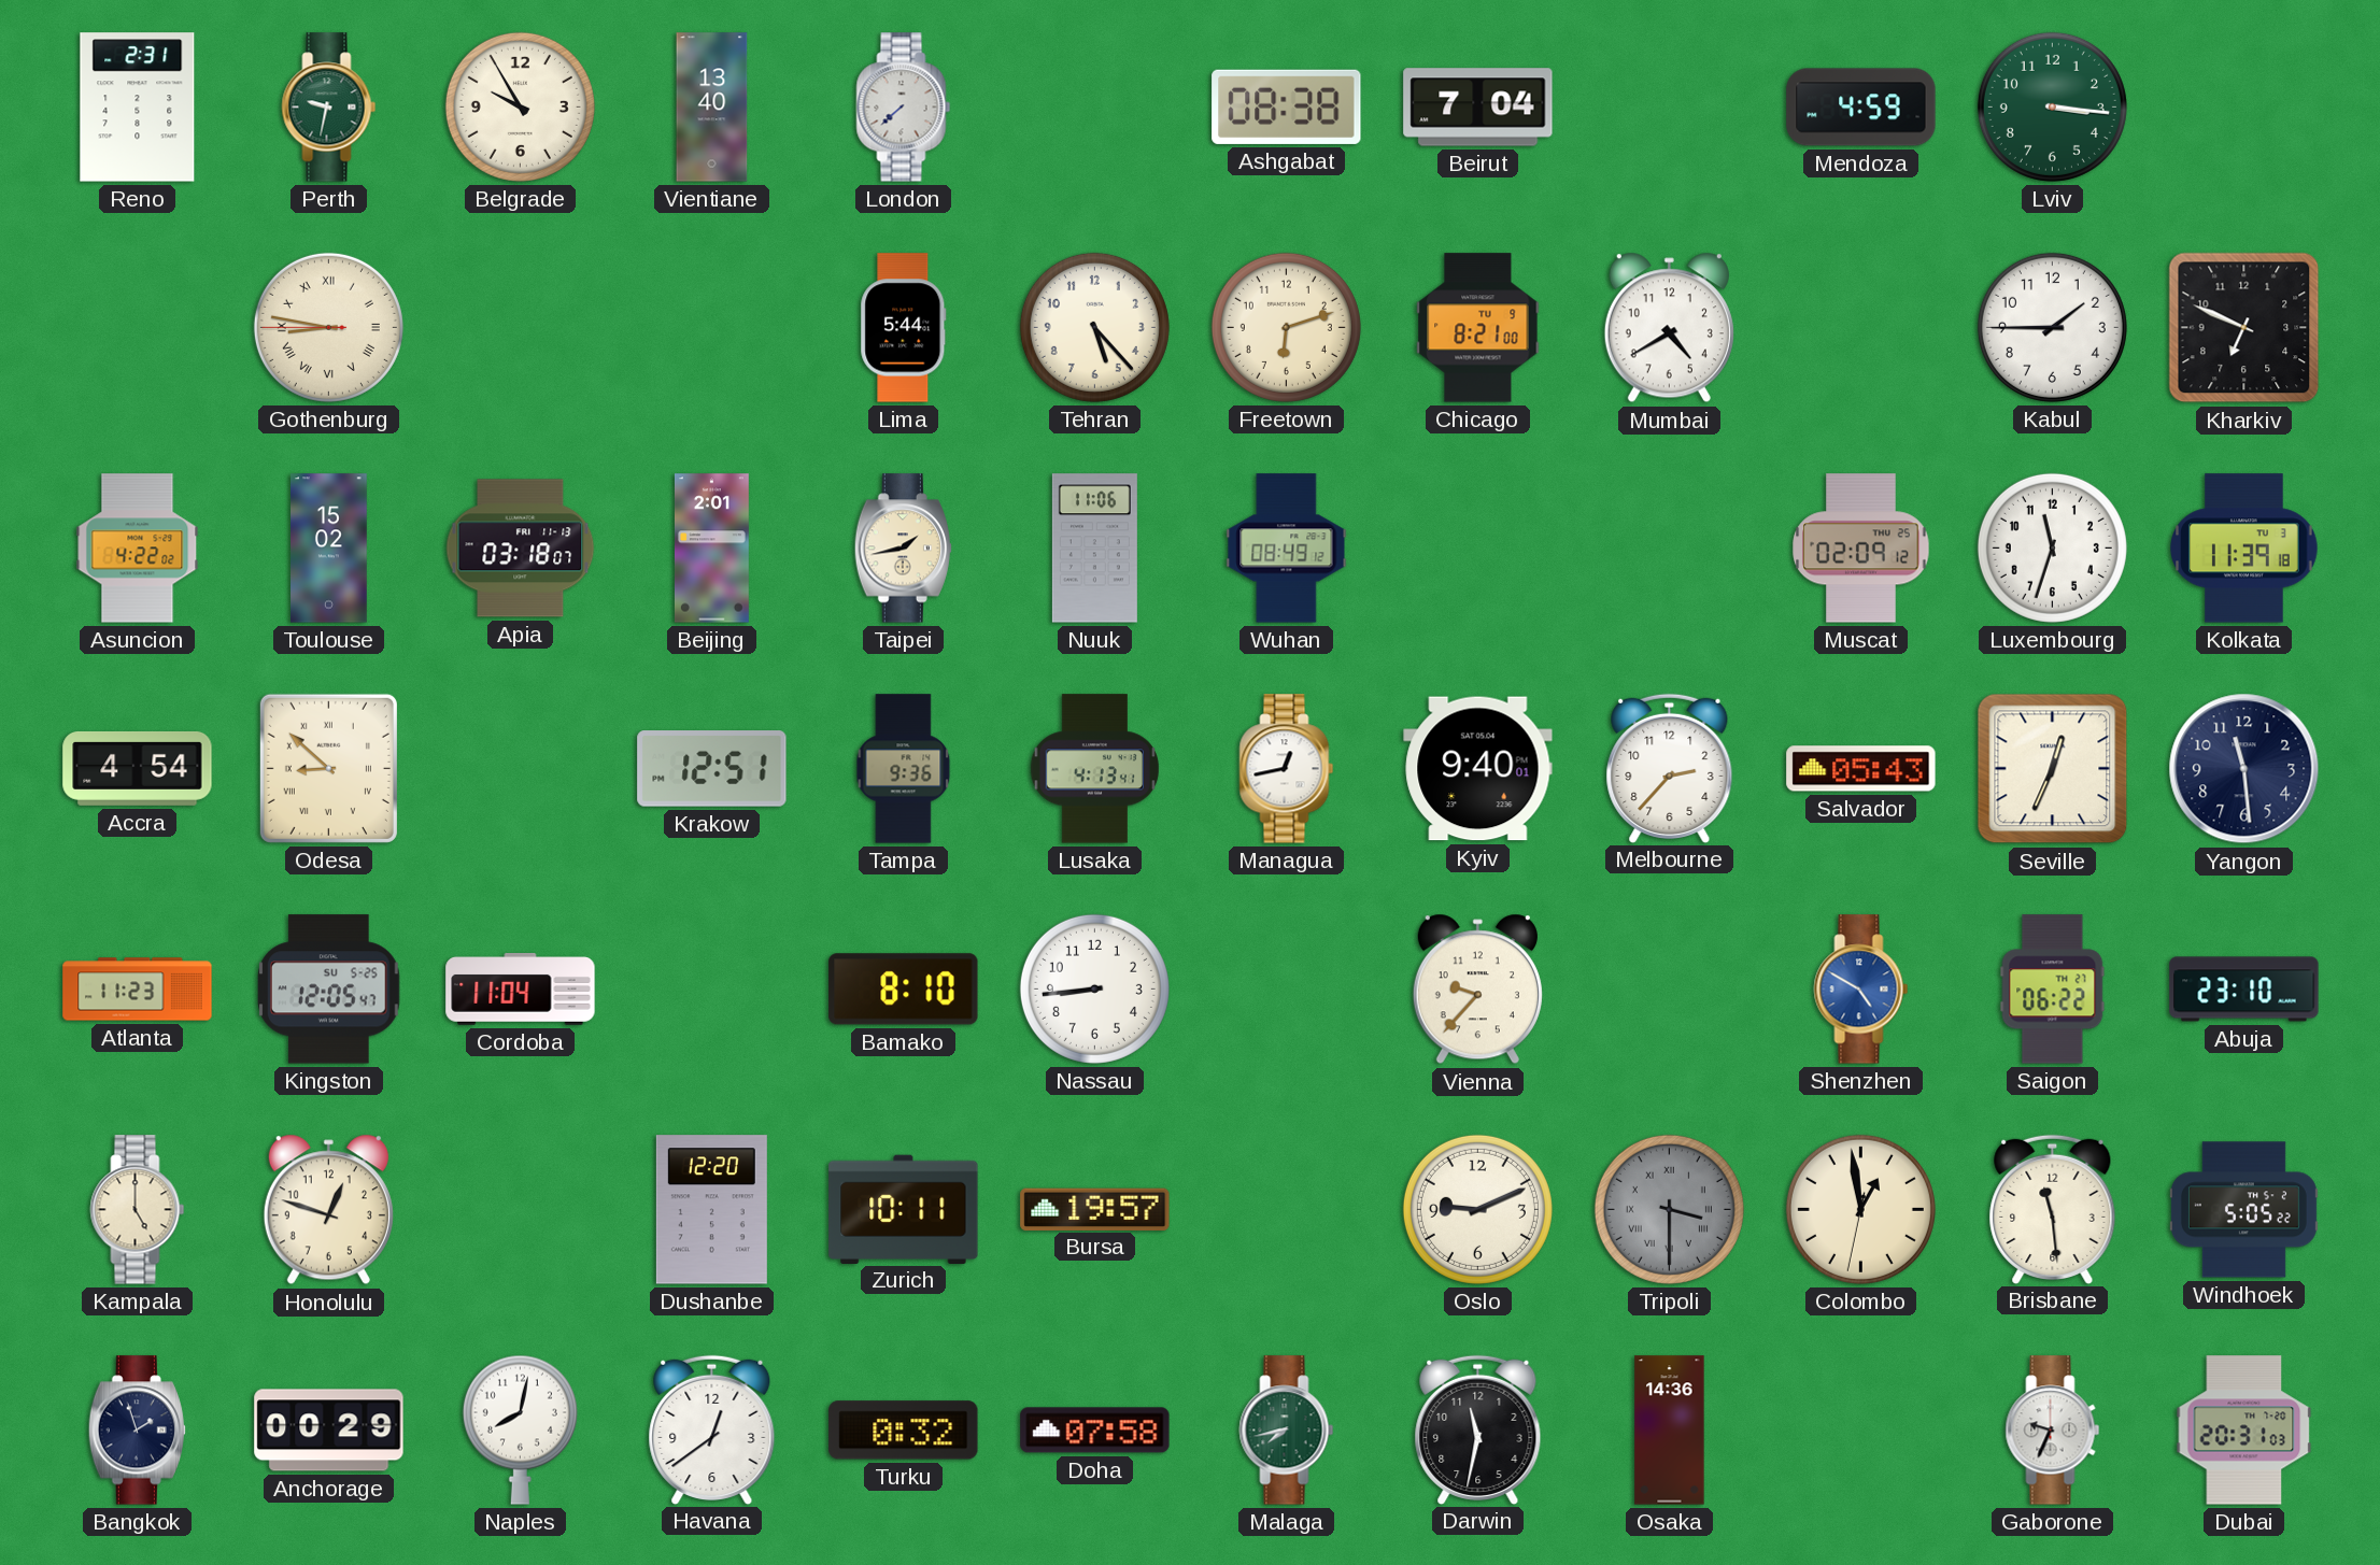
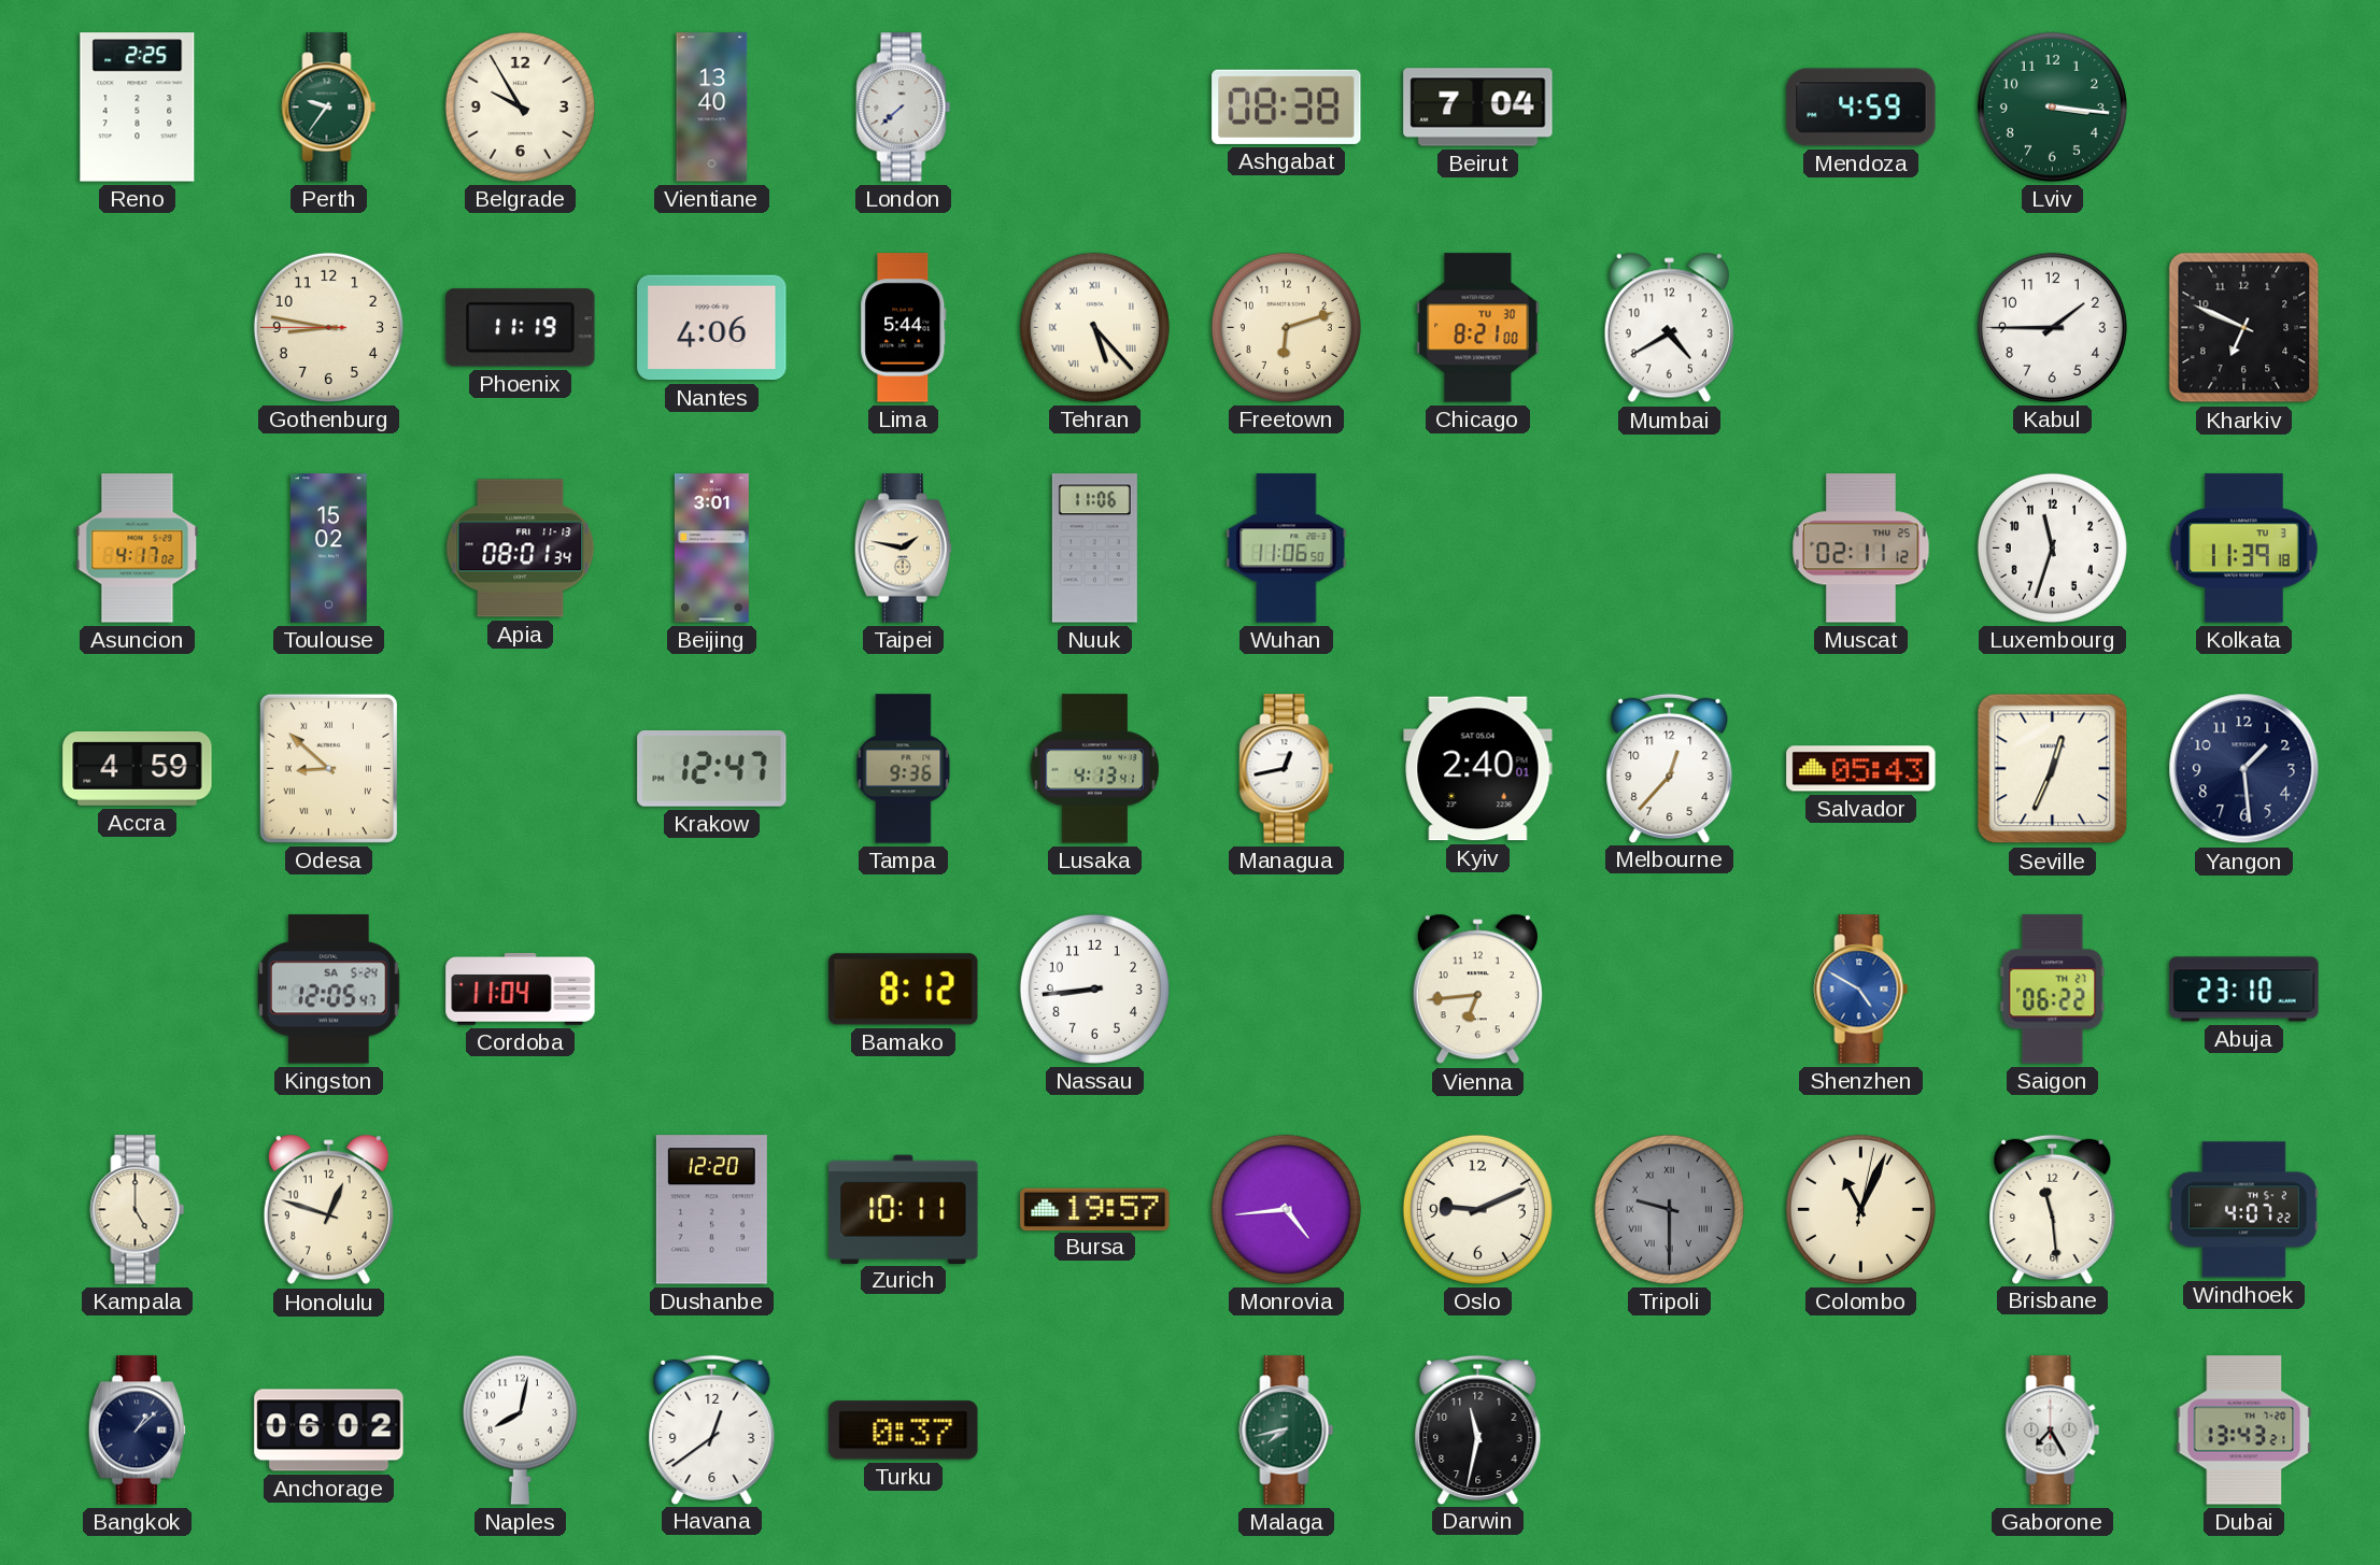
Reno: 2:31 -> 2:25 (138, 108)
Perth: 9:32 -> 9:36 (329, 108)
Gothenburg numerals: Roman -> Arabic (328, 327)
Phoenix: none -> 11:19 (521, 328)
Nantes: none -> 4:06 (712, 328)
Tehran numerals: Arabic -> Roman (1094, 327)
Chicago date: TU 9 -> TU 30 (1478, 328)
Asuncion: 4:22 -> 4:17 (138, 549)
Apia: 03:18 -> 08:01 (521, 549)
Beijing: 2:01 -> 3:01 (711, 549)
Taipei: 1:43 -> 1:47 (903, 549)
Wuhan: 08:49 -> 11:06 (1287, 549)
Muscat: 02:09 -> 02:11 (1861, 549)
Accra: 4:54 -> 4:59 (138, 768)
Krakow: 12:51 -> 12:47 (712, 769)
Kyiv: 9:40 -> 2:40 (1478, 769)
Melbourne: 2:37 -> 12:37 (1670, 768)
Yangon: 11:29 -> 1:29 (2244, 769)
Atlanta: 11:23 -> none (138, 990)
Kingston date: SU 5-25 -> SA 5-24 (328, 990)
Bamako: 8:10 -> 8:12 (904, 990)
Vienna: 9:37 -> 6:44 (1477, 990)
Monrovia: none -> 4:44 (1286, 1209)
Tripoli: 3:30 -> 9:30 (1669, 1209)
Colombo: 12:58 -> 11:04 (1860, 1209)
Windhoek: 5:05 -> 4:07 (2243, 1210)
Bangkok: 1:57 -> 1:08 (137, 1431)
Anchorage: 00:29 -> 06:02 (329, 1431)
Turku: 0:32 -> 0:37 (904, 1431)
Doha: 07:58 -> none (1095, 1431)
Osaka: 14:36 -> none (1670, 1431)
Gaborone: 9:34 -> 7:25 (2053, 1431)
Dubai: 20:31 -> 13:43 (2244, 1431)
